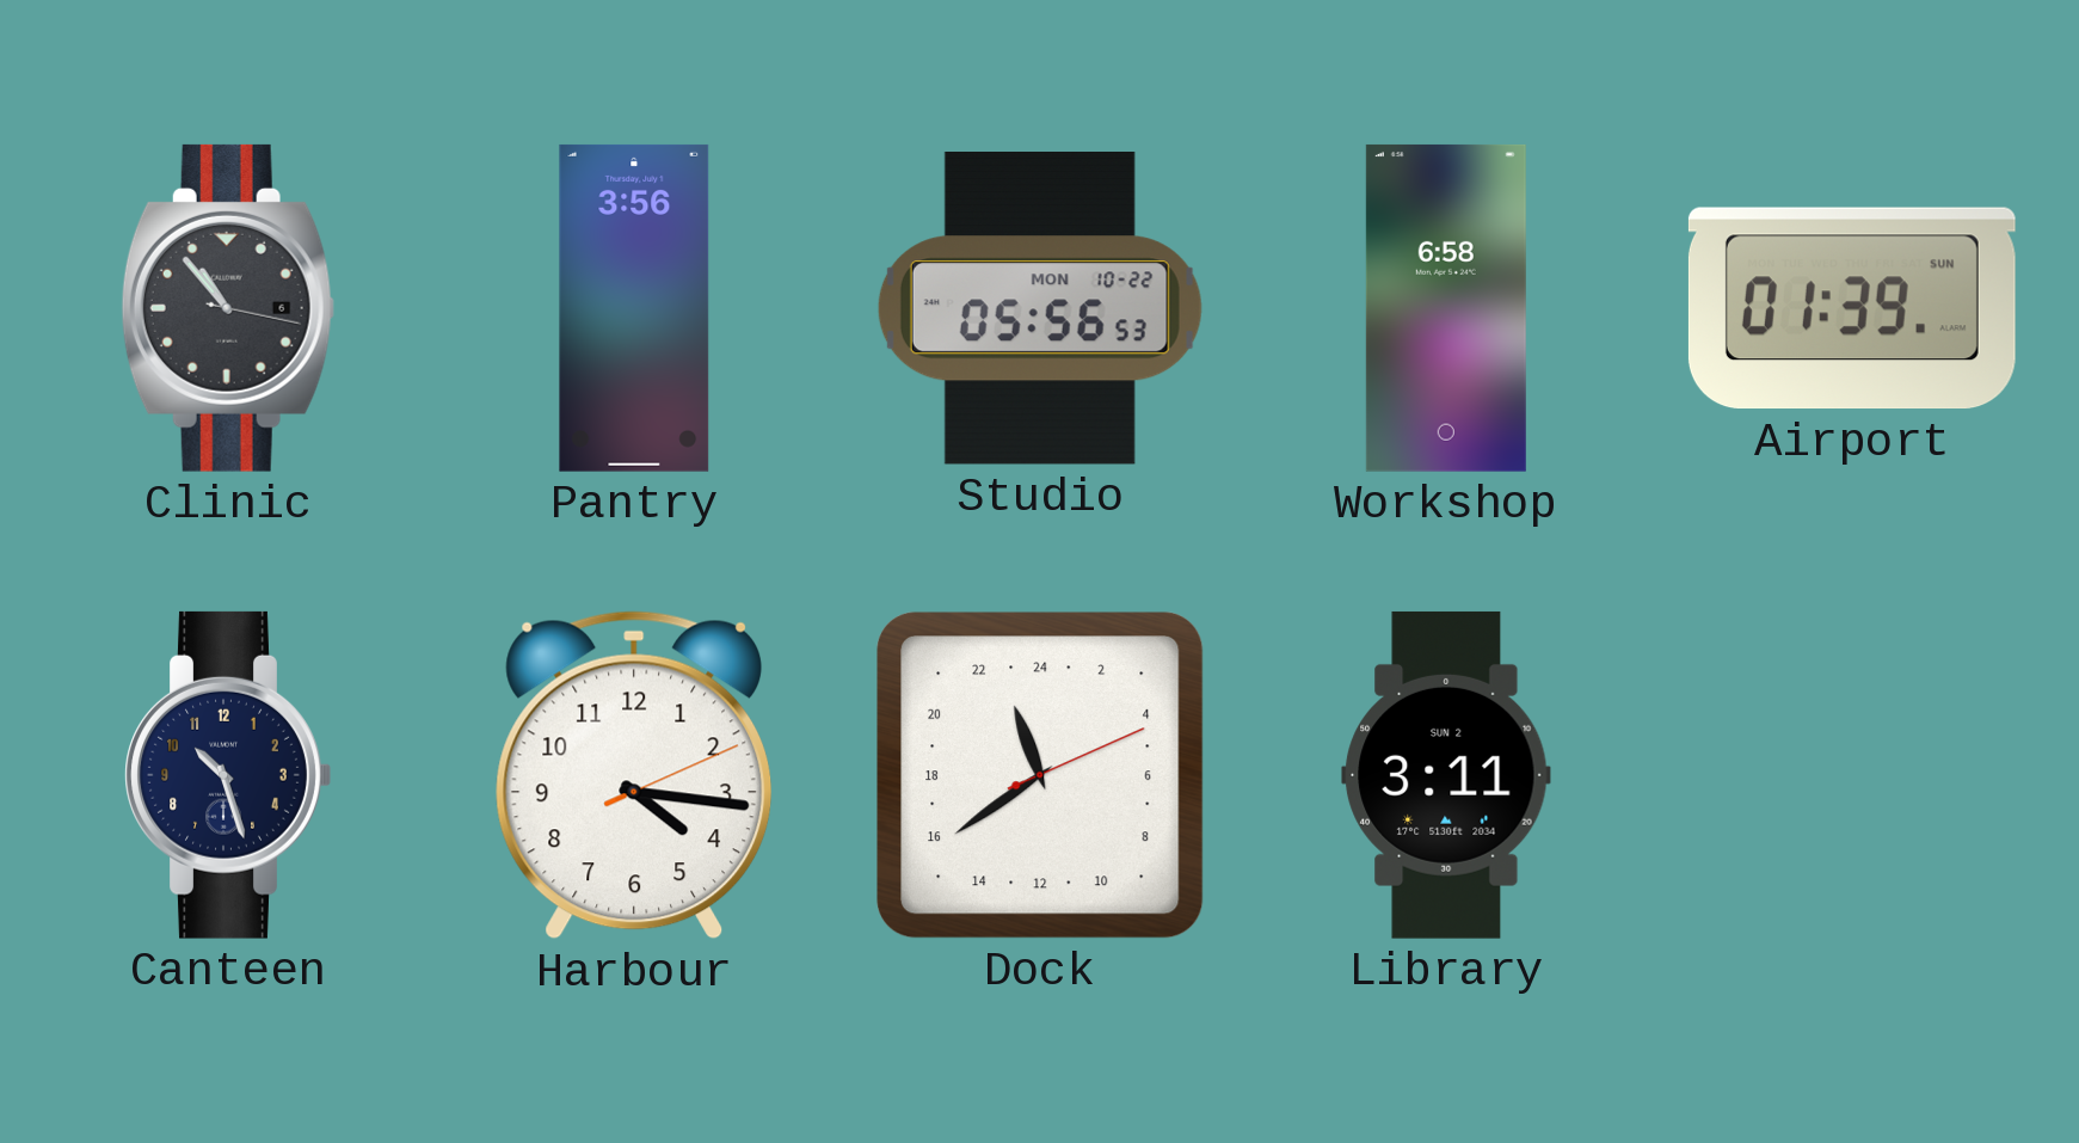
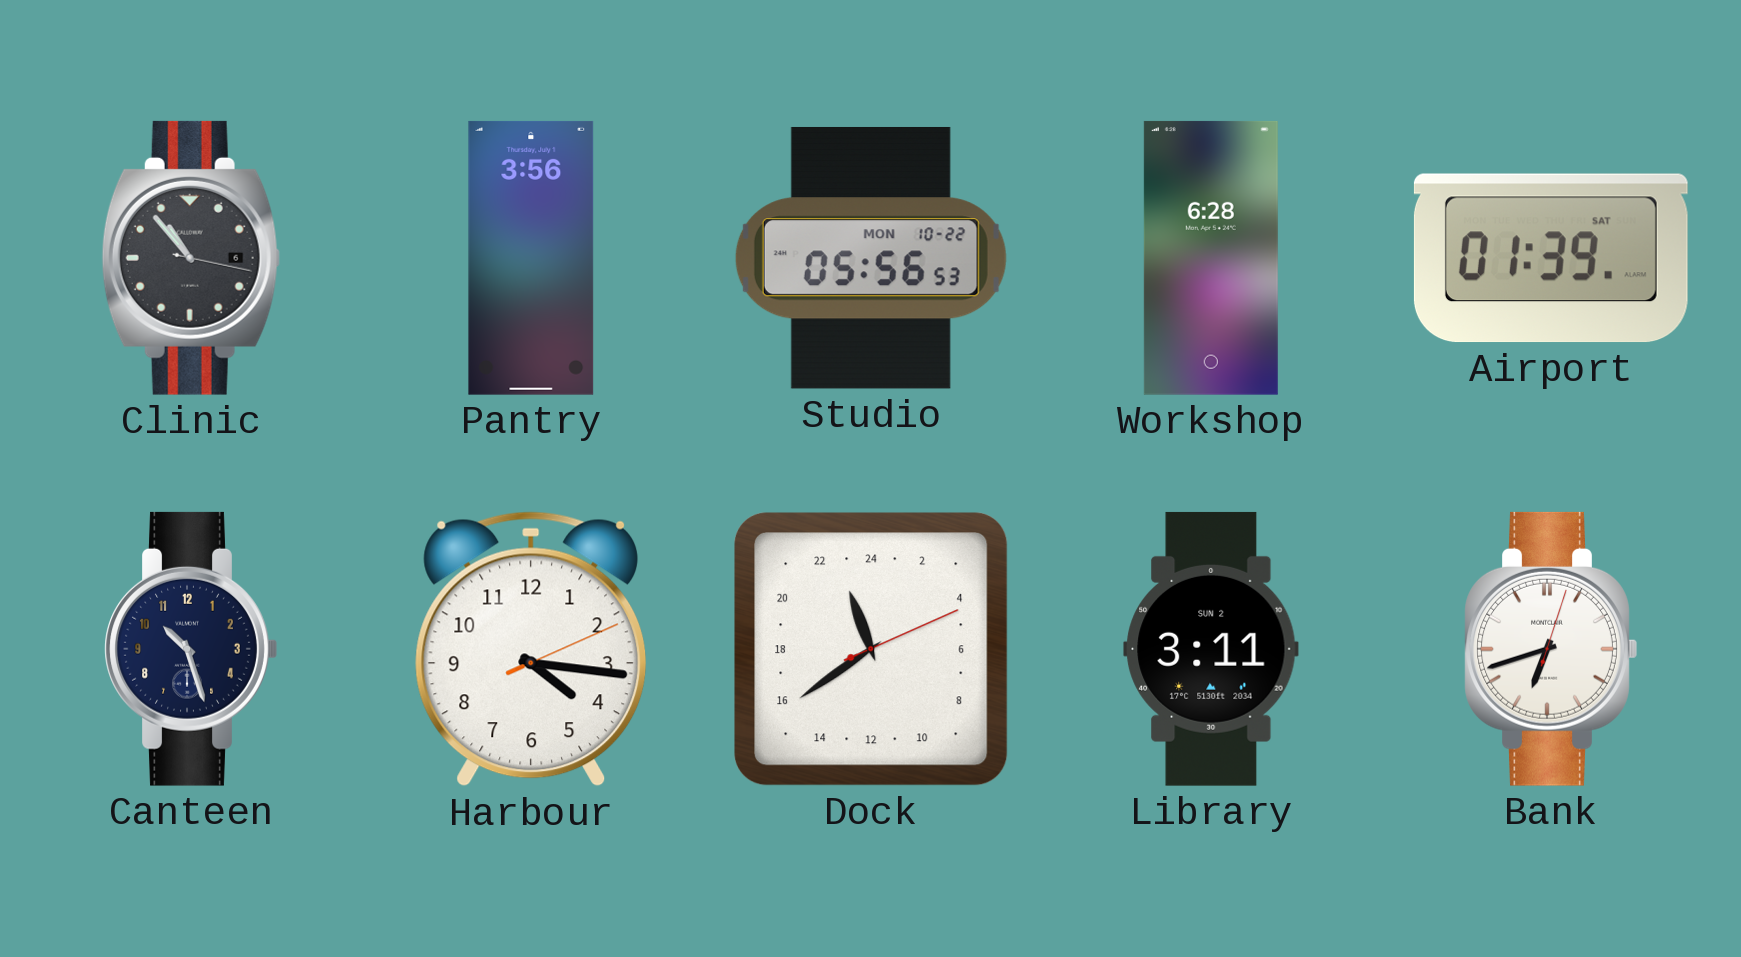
Workshop: 6:58 -> 6:28 (1211, 258)
Airport date: SUN -> SAT (1551, 258)
Bank: none -> 6:42 (1551, 649)
